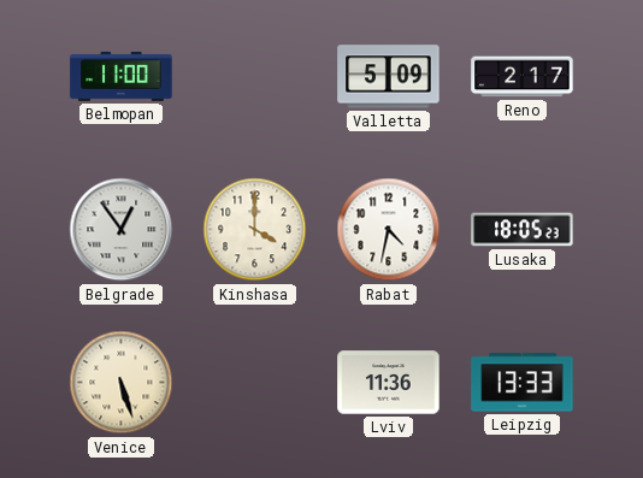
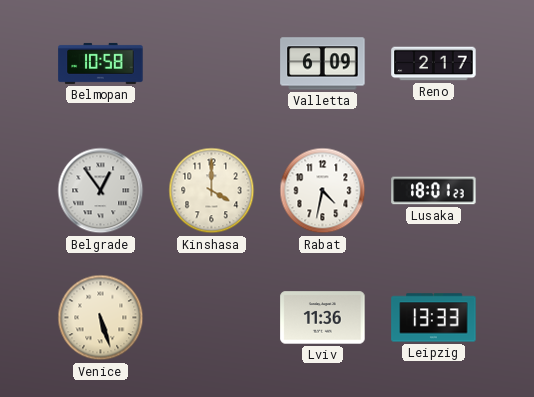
Belmopan: 11:00 -> 10:58 (101, 63)
Valletta: 5:09 -> 6:09 (323, 64)
Lusaka: 18:05 -> 18:01 (434, 191)
